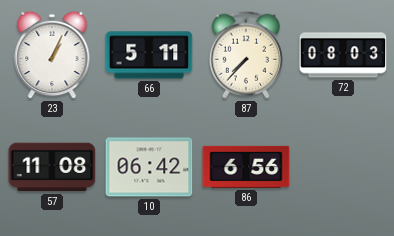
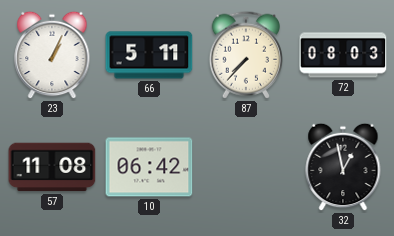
86: 6:56 -> none (246, 167)
32: none -> 12:58 (343, 167)
